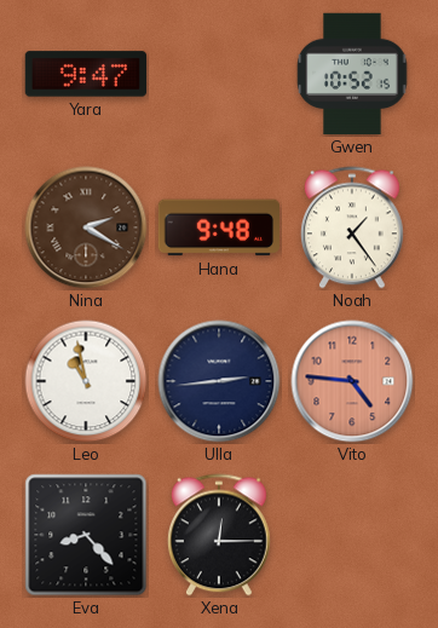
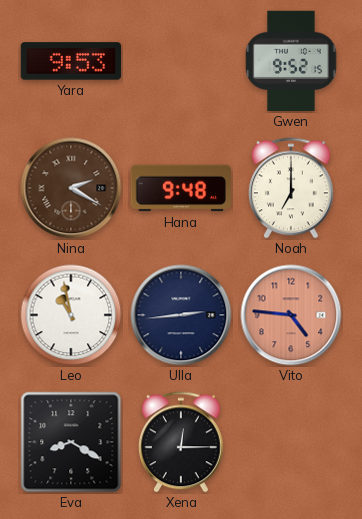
Yara: 9:47 -> 9:53 (71, 61)
Gwen: 10:52 -> 9:52 (291, 61)
Noah: 1:24 -> 7:00 (291, 188)
Eva: 8:23 -> 8:20 (71, 442)
